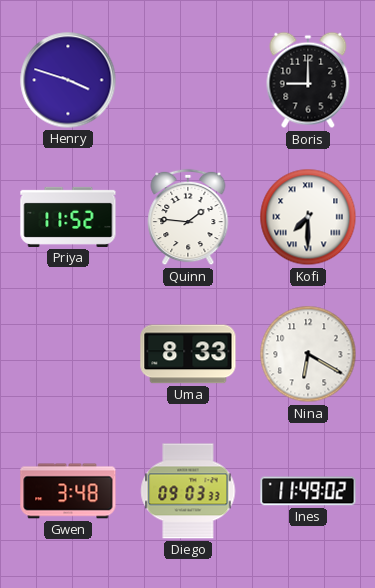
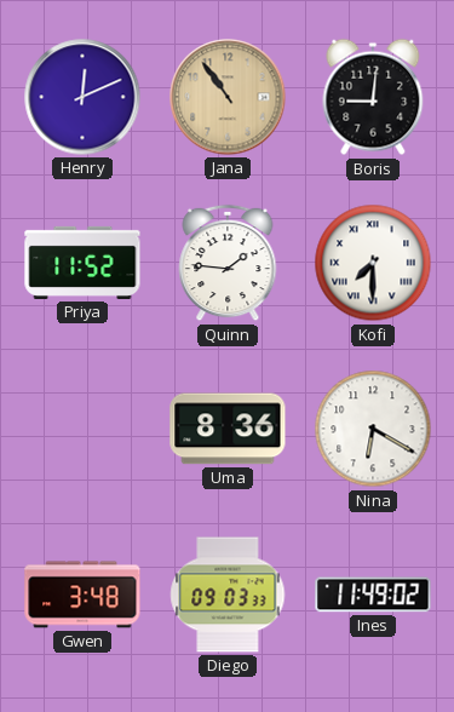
Henry: 3:48 -> 12:11 (82, 97)
Jana: none -> 10:54 (228, 97)
Boris: 9:00 -> 9:01 (373, 97)
Uma: 8:33 -> 8:36 (228, 429)
